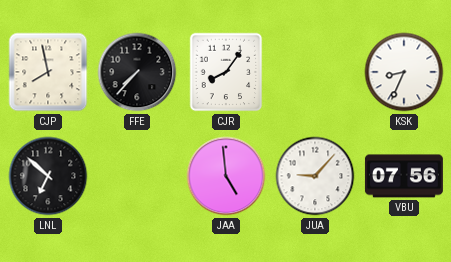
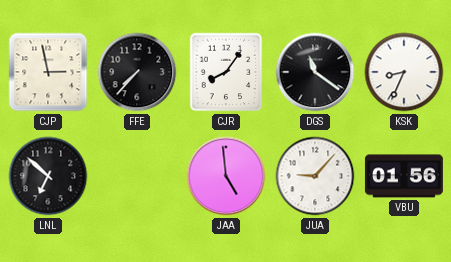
CJP: 7:58 -> 2:58 (48, 72)
DGS: none -> 11:21 (315, 72)
VBU: 07:56 -> 01:56 (404, 176)
